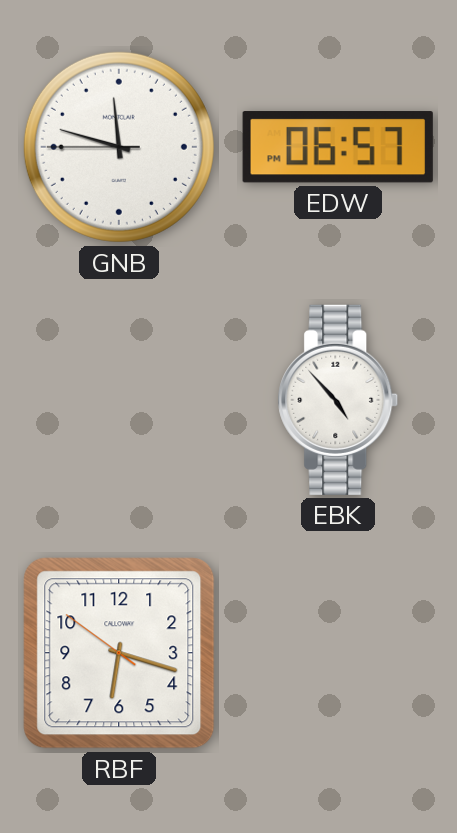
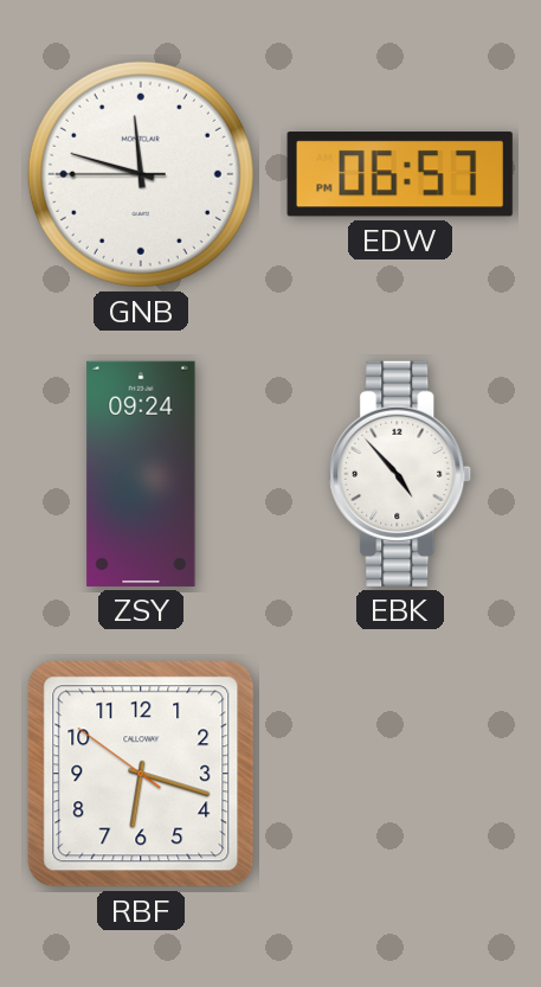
ZSY: none -> 09:24 (141, 474)
